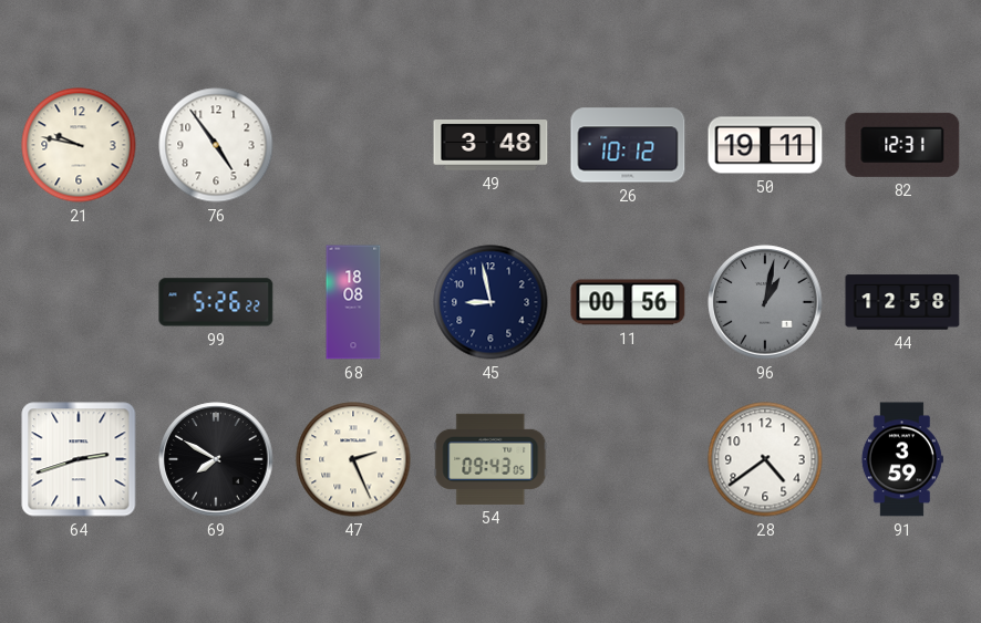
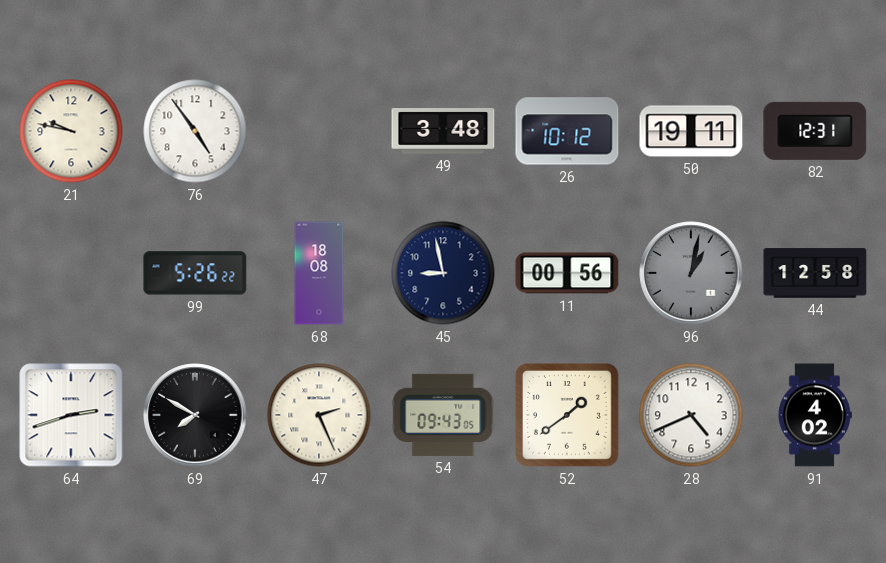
52: none -> 1:39 (568, 416)
28: 4:39 -> 4:41 (691, 415)
91: 3:59 -> 4:02 (815, 415)
